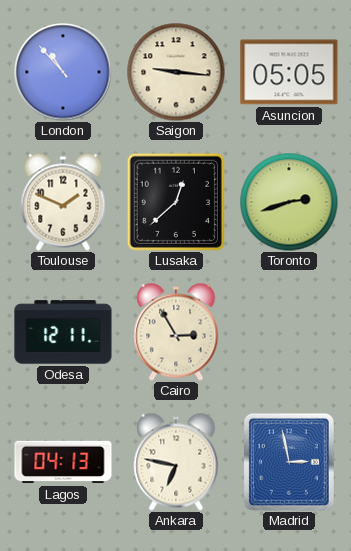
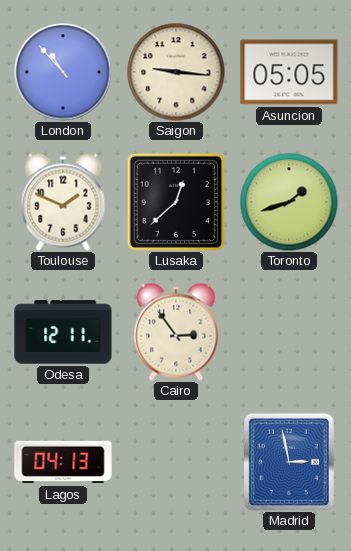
Toronto: 2:42 -> 1:42 (289, 202)
Cairo: 2:55 -> 2:54 (176, 332)
Ankara: 6:47 -> none (176, 462)
